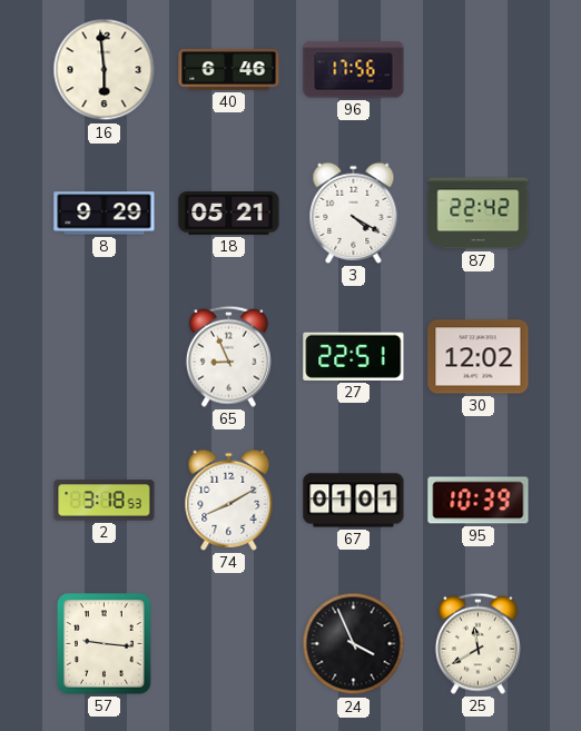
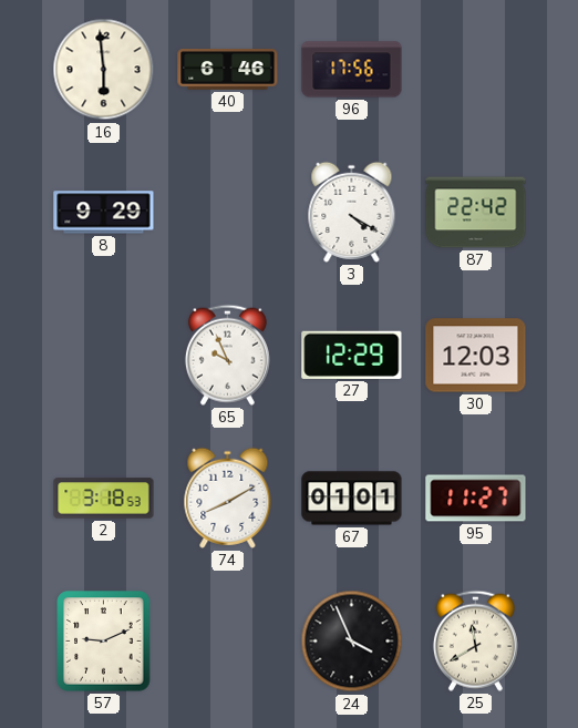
18: 05:21 -> none (229, 214)
65: 8:56 -> 9:56 (227, 355)
27: 22:51 -> 12:29 (352, 355)
30: 12:02 -> 12:03 (476, 356)
95: 10:39 -> 11:27 (476, 499)
57: 9:16 -> 9:11 (104, 642)
